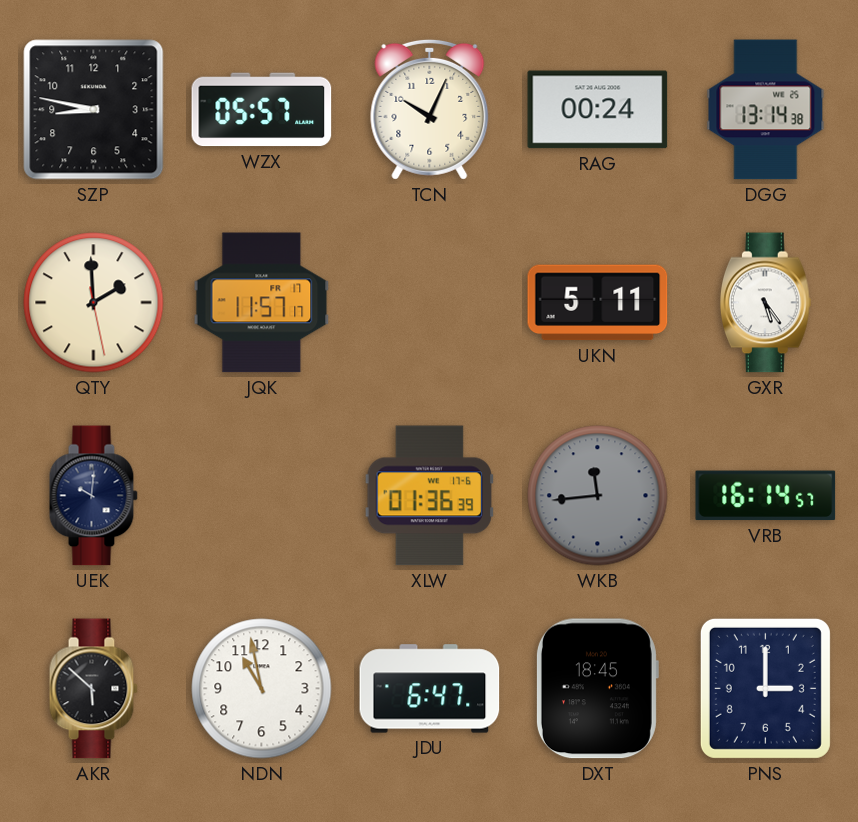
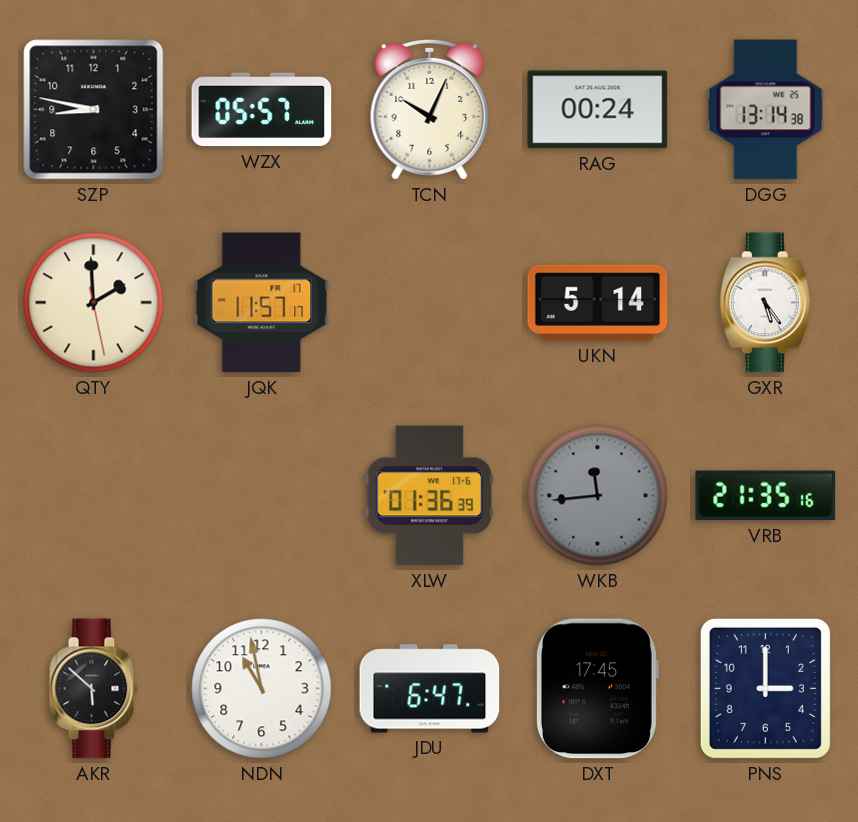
UKN: 5:11 -> 5:14 (598, 303)
UEK: 10:01 -> none (93, 496)
VRB: 16:14 -> 21:35 (766, 496)
DXT: 18:45 -> 17:45 (597, 689)
